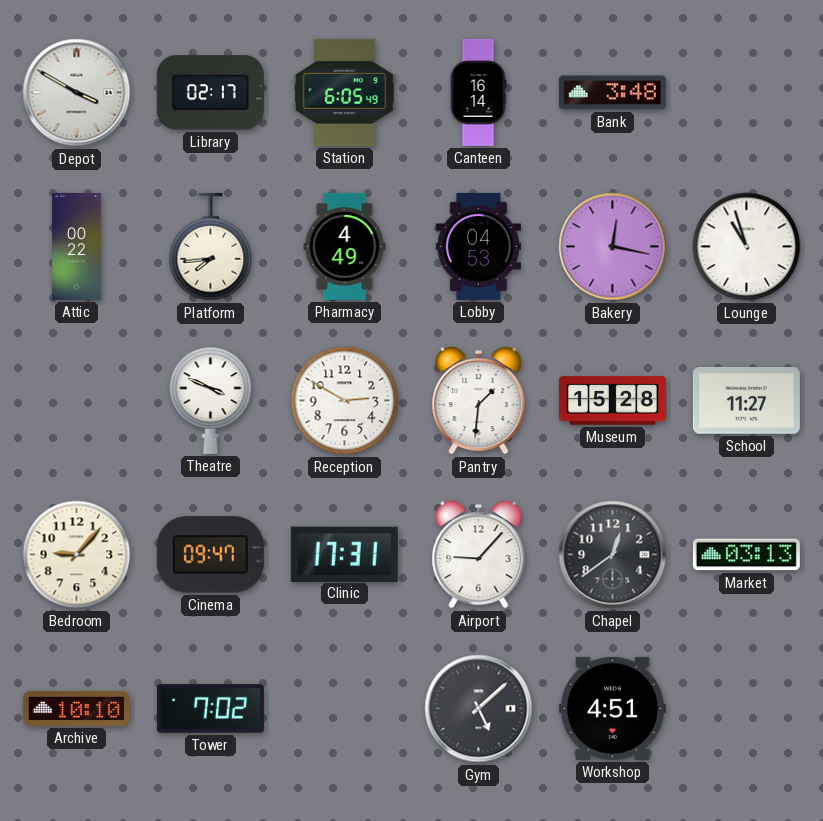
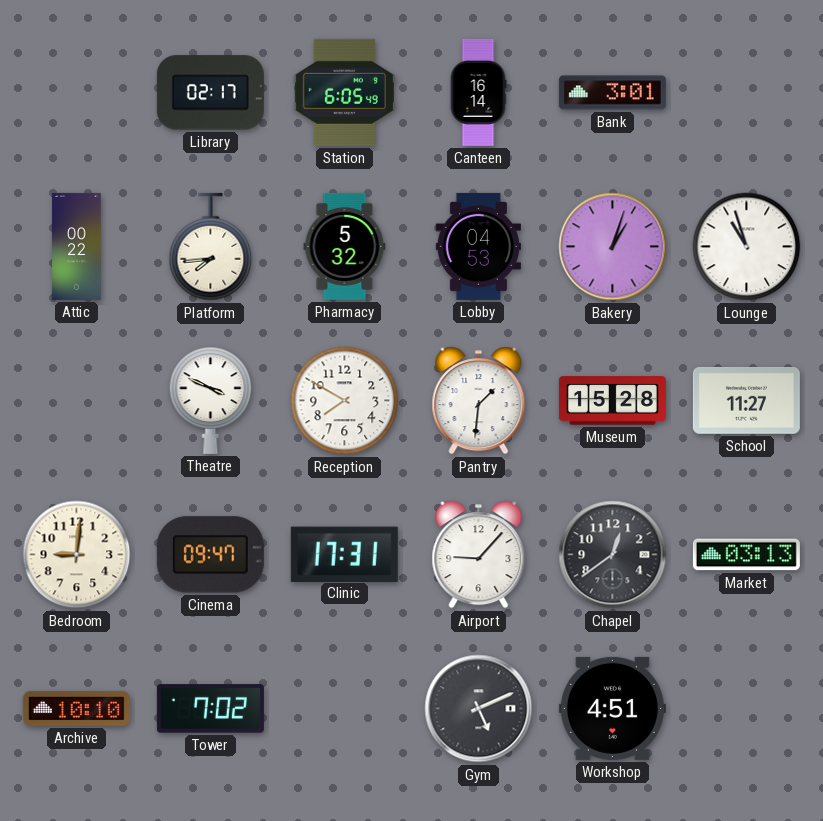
Depot: 3:50 -> none (77, 93)
Bank: 3:48 -> 3:01 (612, 93)
Pharmacy: 4:49 -> 5:32 (345, 246)
Bakery: 12:17 -> 1:03 (613, 247)
Reception: 2:50 -> 7:50 (345, 401)
Bedroom: 9:07 -> 9:01 (77, 555)
Gym: 5:08 -> 5:11 (479, 709)
